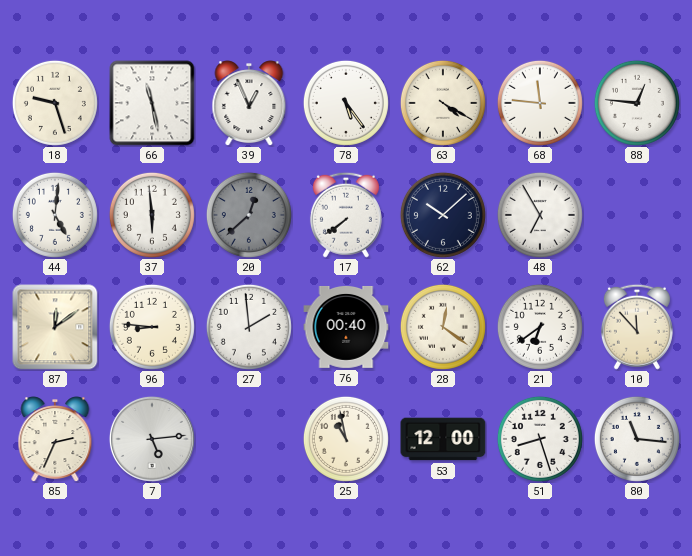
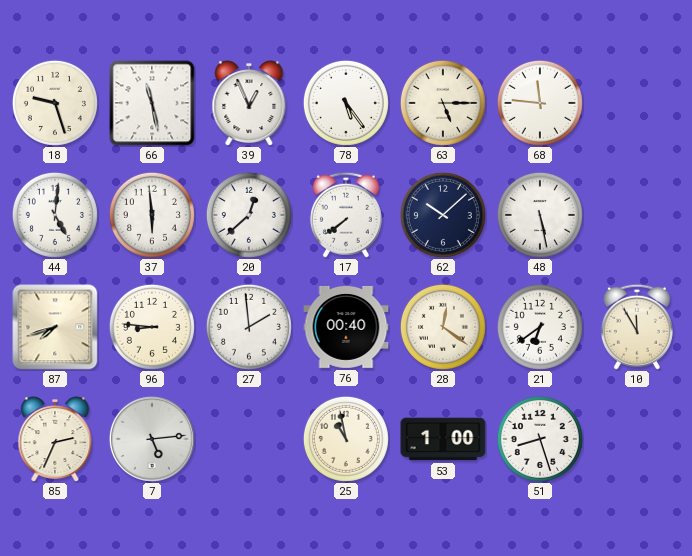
63: 4:20 -> 5:15 (443, 103)
88: 12:46 -> none (637, 103)
20 dial: grey -> white (249, 215)
48: 6:55 -> 5:28 (540, 215)
87: 12:09 -> 7:42 (55, 327)
10: 11:53 -> 11:55 (637, 327)
53: 12:00 -> 1:00 (443, 439)
80: 11:16 -> none (637, 439)
